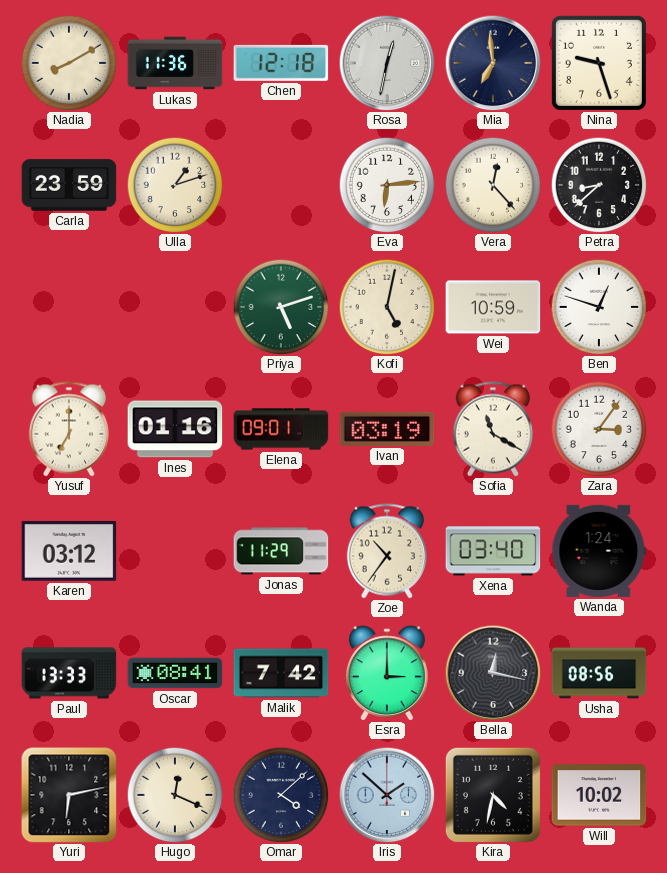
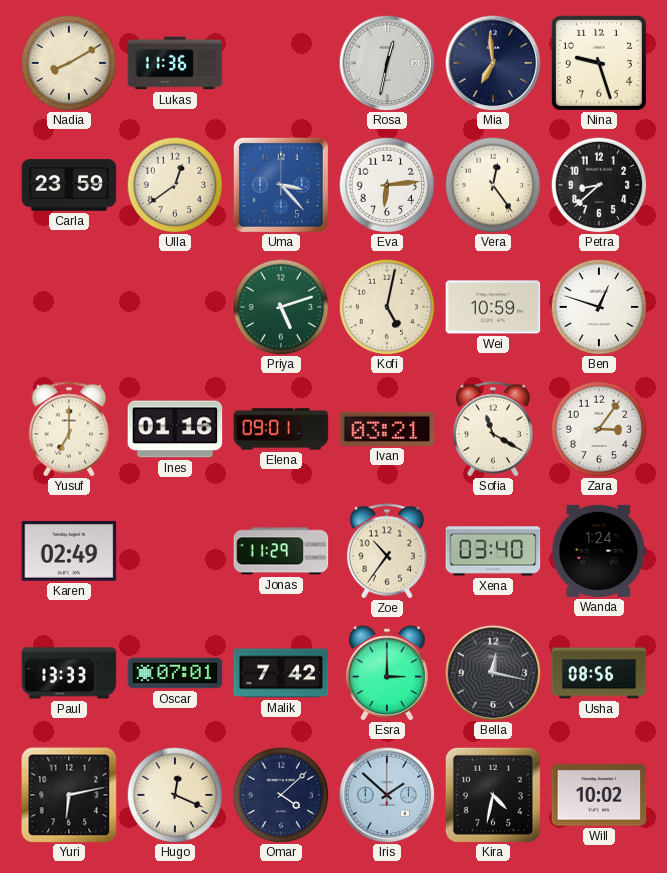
Chen: 12:18 -> none (281, 63)
Ulla: 1:12 -> 12:39 (175, 185)
Uma: none -> 3:23 (281, 185)
Vera: 12:23 -> 12:24 (493, 185)
Ivan: 03:19 -> 03:21 (387, 429)
Karen: 03:12 -> 02:49 (69, 552)
Oscar: 08:41 -> 07:01 (175, 673)
